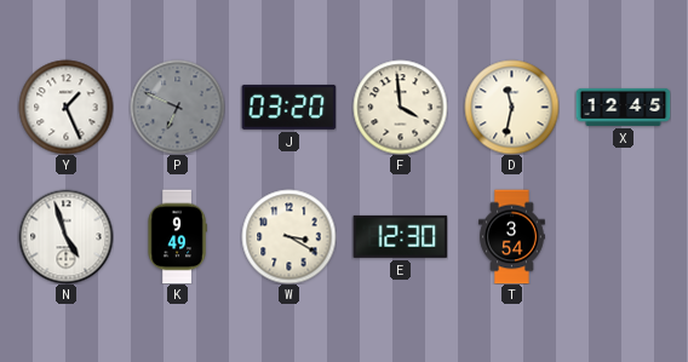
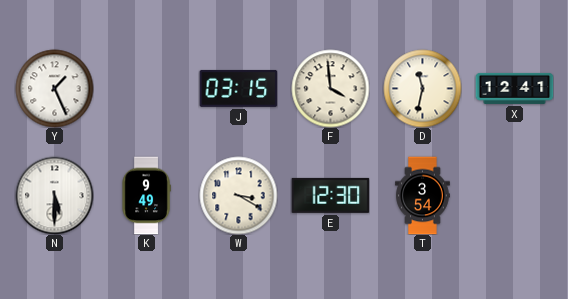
P: 6:49 -> none (177, 107)
J: 03:20 -> 03:15 (238, 88)
X: 12:45 -> 12:41 (514, 88)
N: 4:57 -> 5:30 (54, 195)
